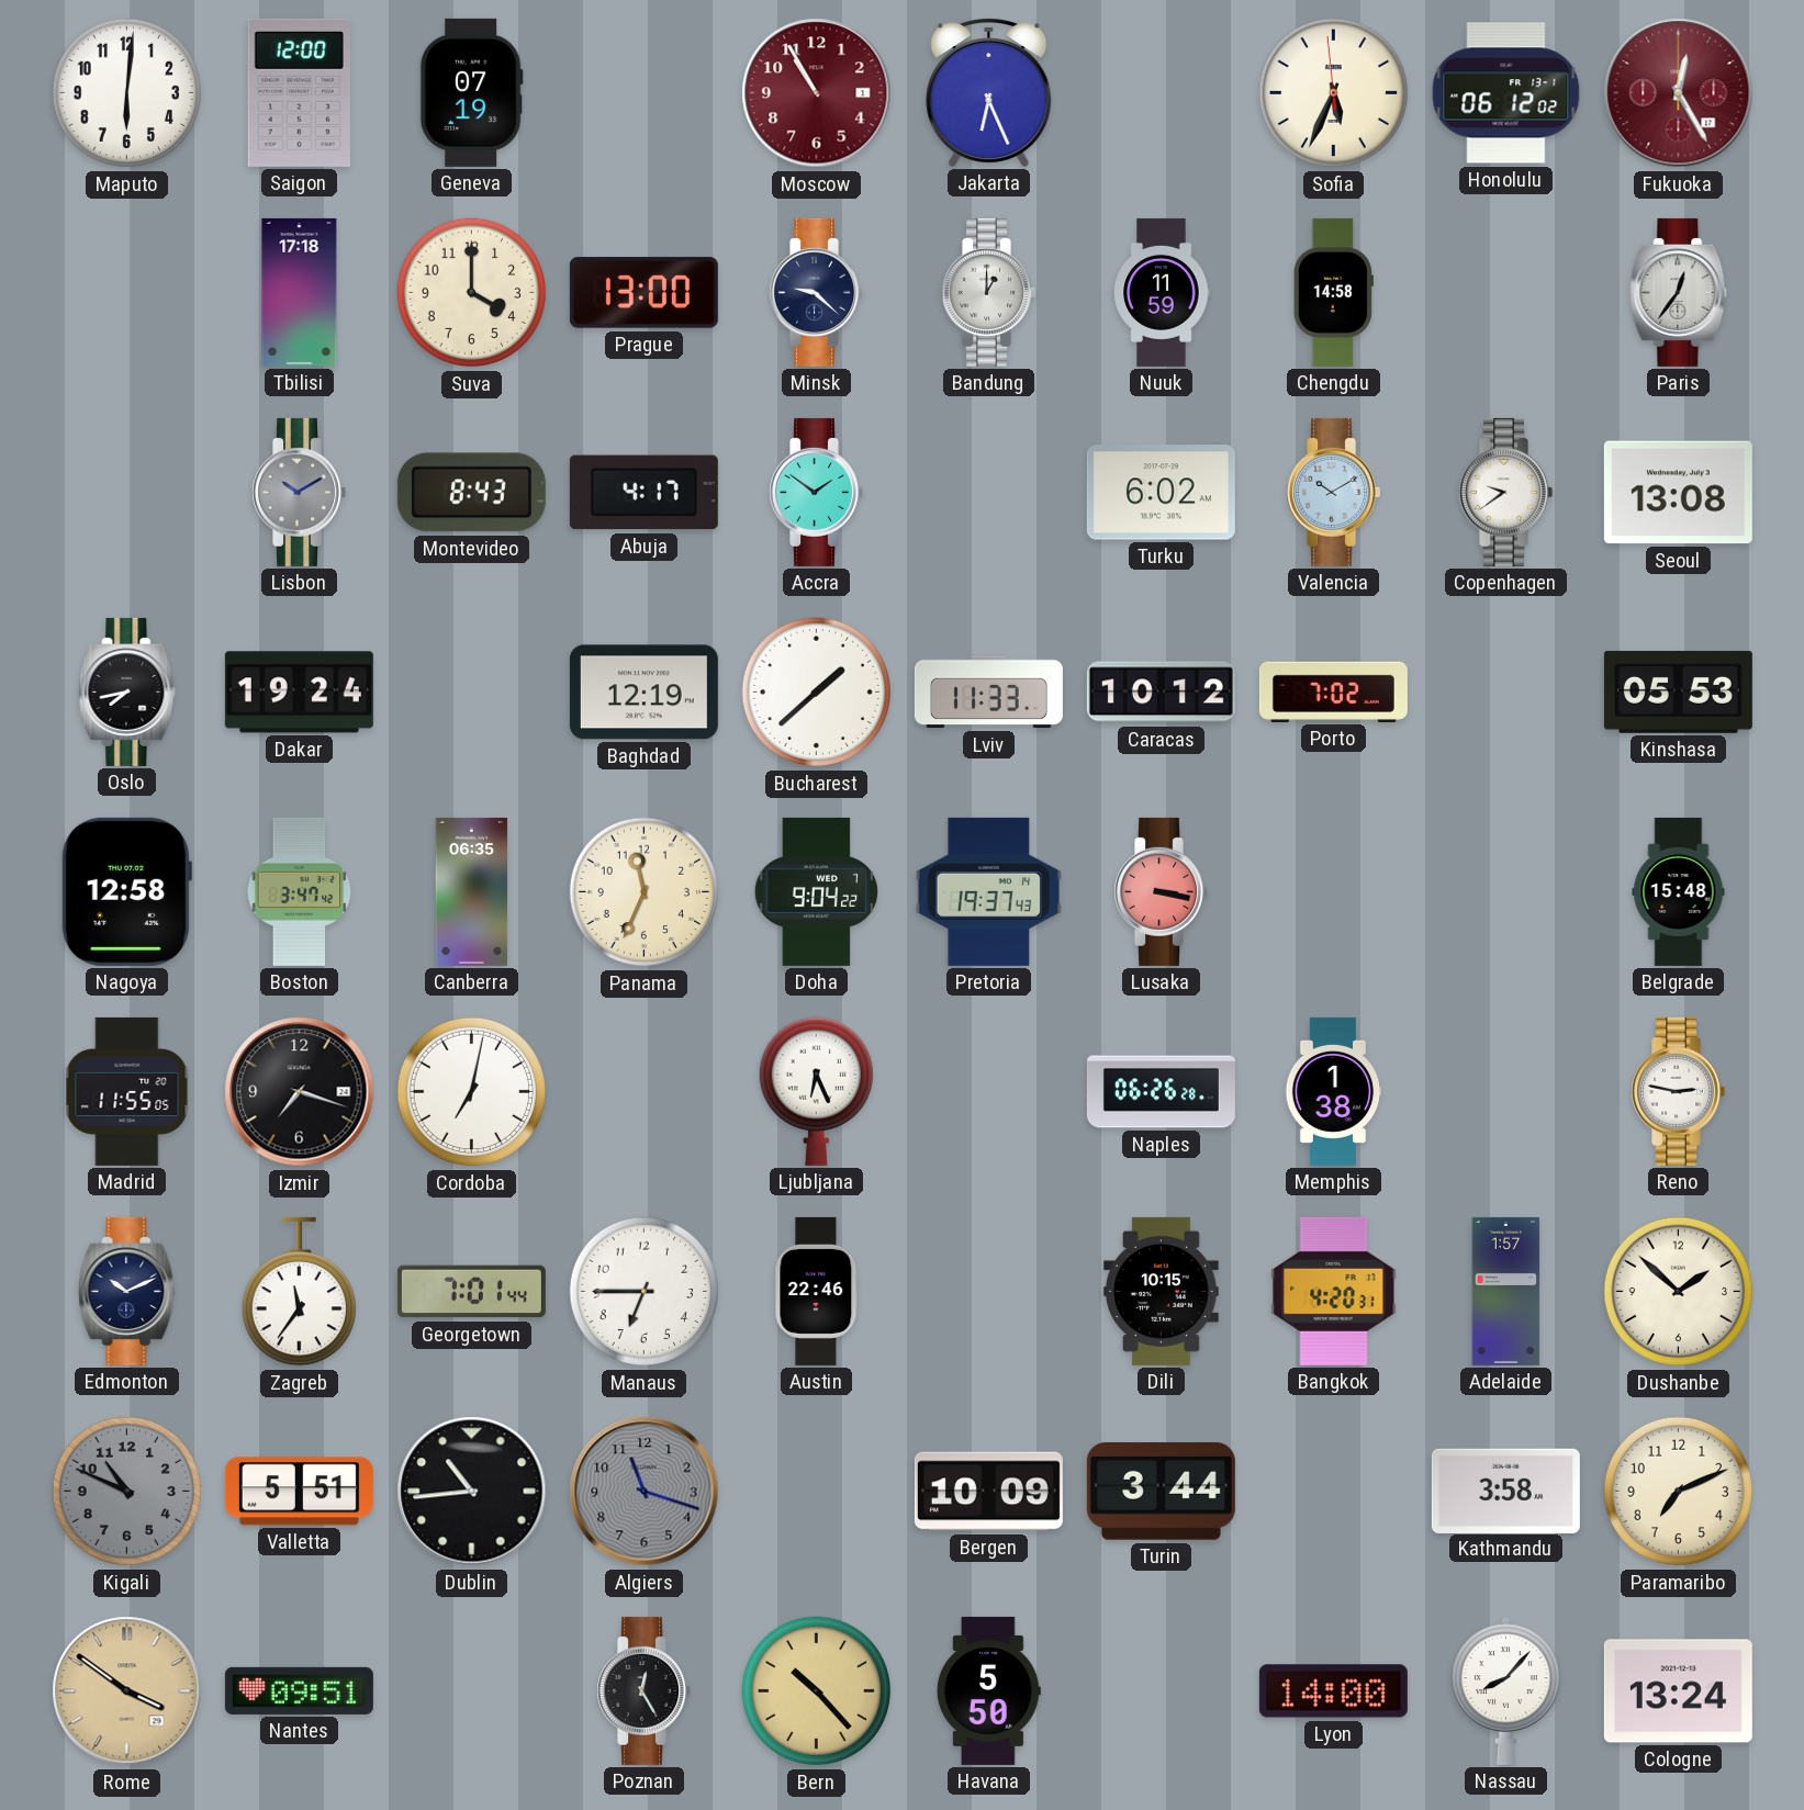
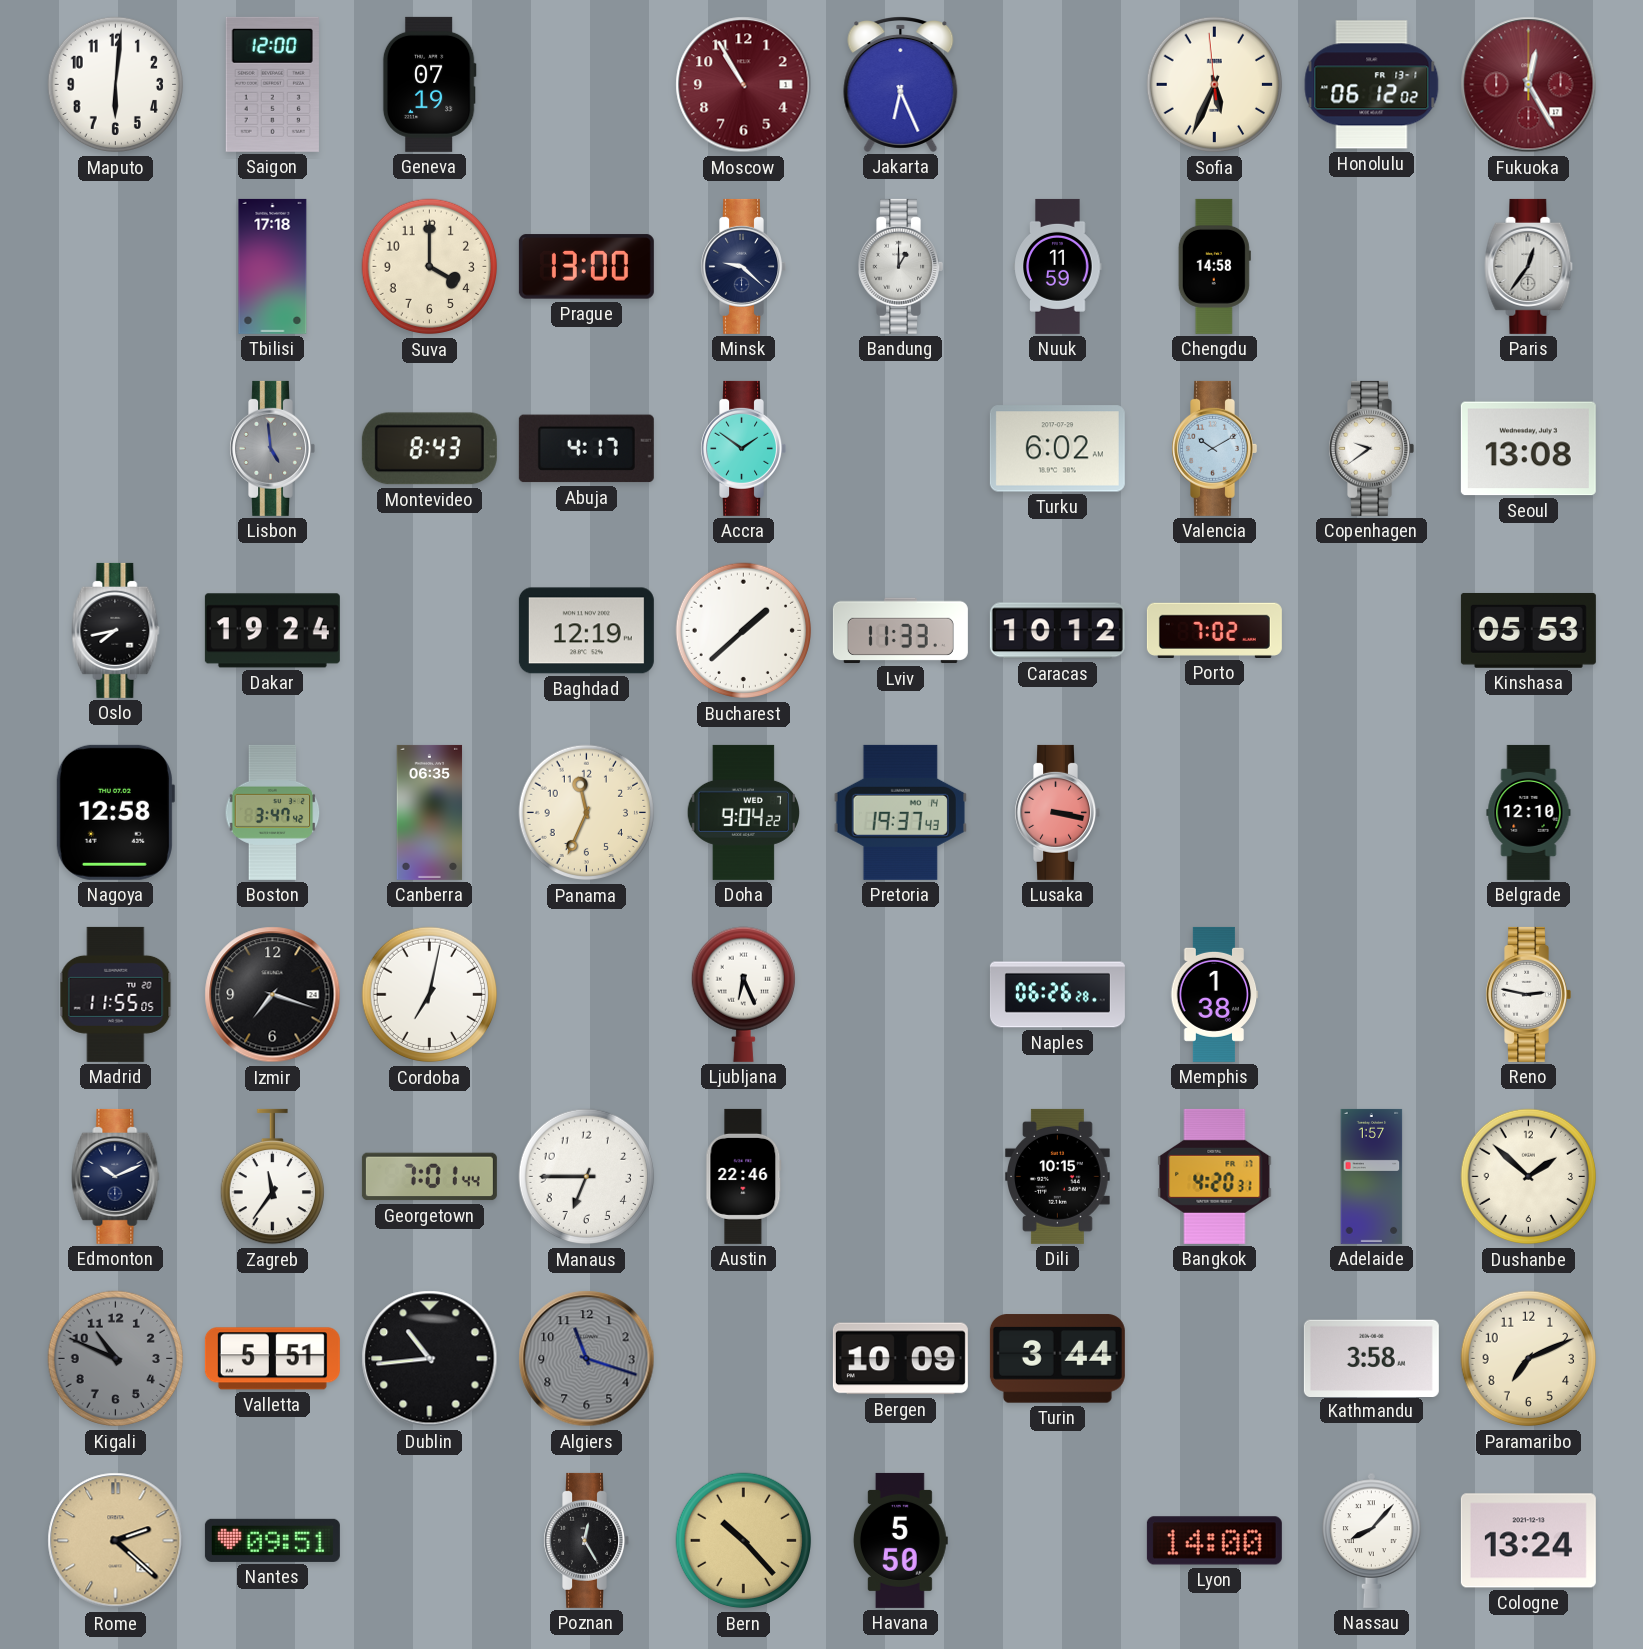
Lisbon: 10:10 -> 4:59 (272, 448)
Belgrade: 15:48 -> 12:10 (1529, 812)
Rome: 3:51 -> 2:22 (116, 1541)
